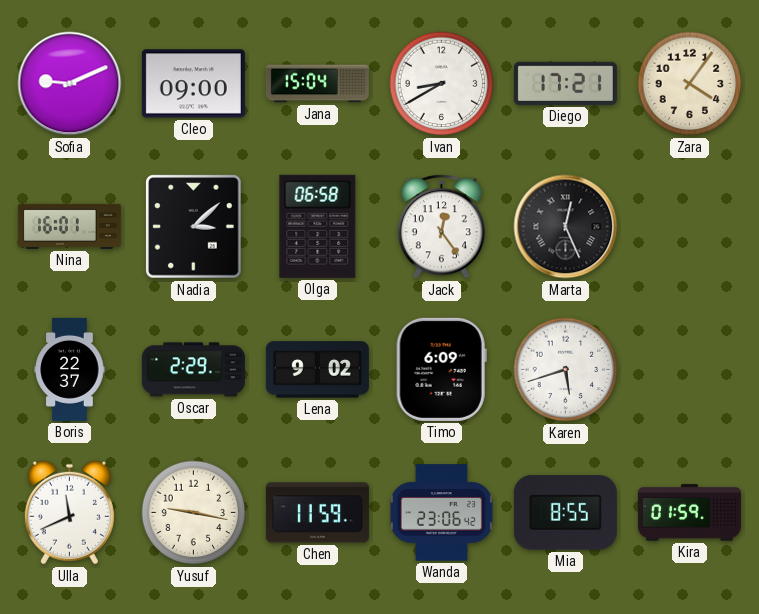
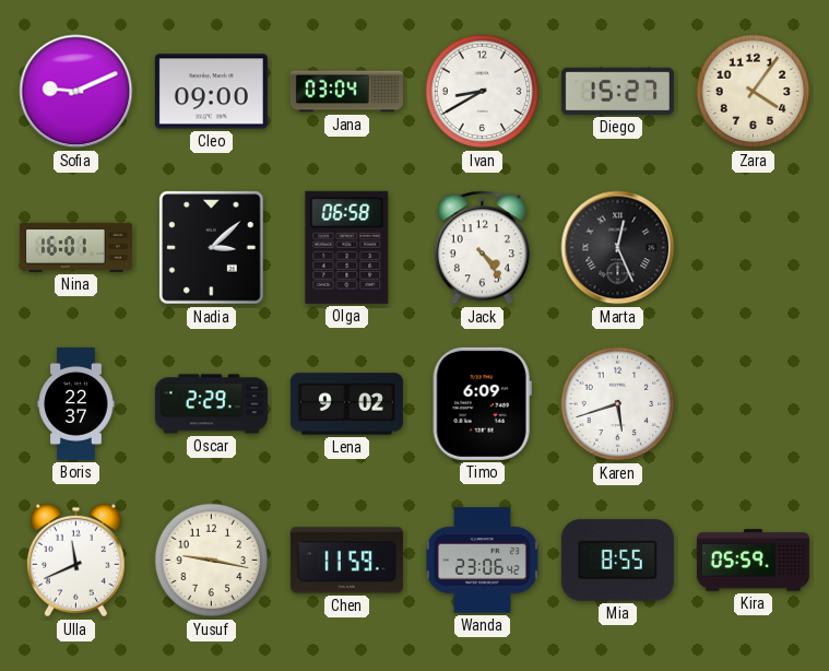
Jana: 15:04 -> 03:04 (346, 92)
Diego: 17:21 -> 15:27 (617, 91)
Jack: 12:24 -> 4:24 (482, 248)
Kira: 01:59 -> 05:59 (753, 561)
